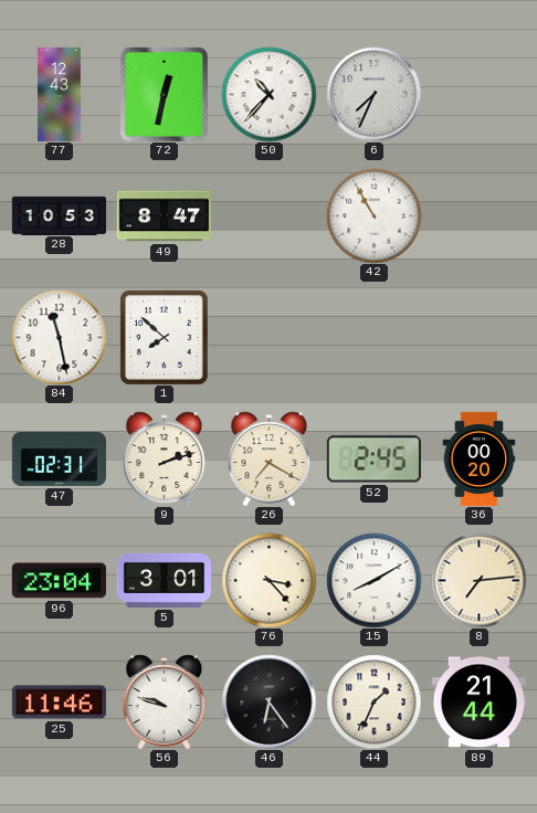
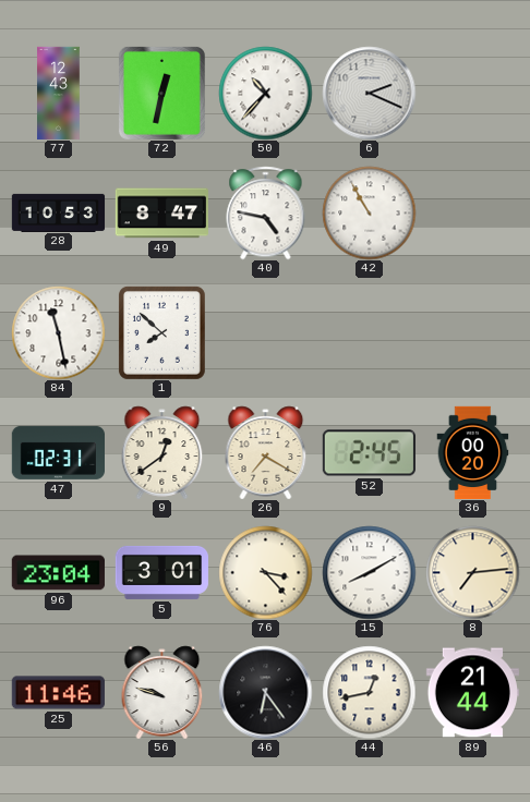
6: 7:34 -> 2:19 (369, 93)
40: none -> 4:47 (266, 212)
9: 2:12 -> 12:39 (162, 452)
44: 1:34 -> 12:43 (369, 692)
